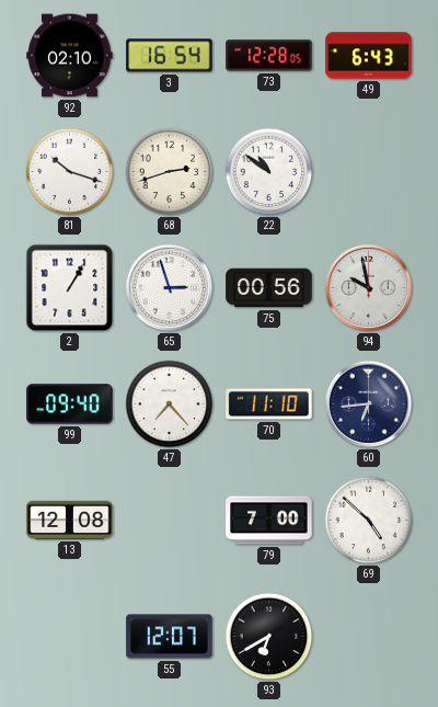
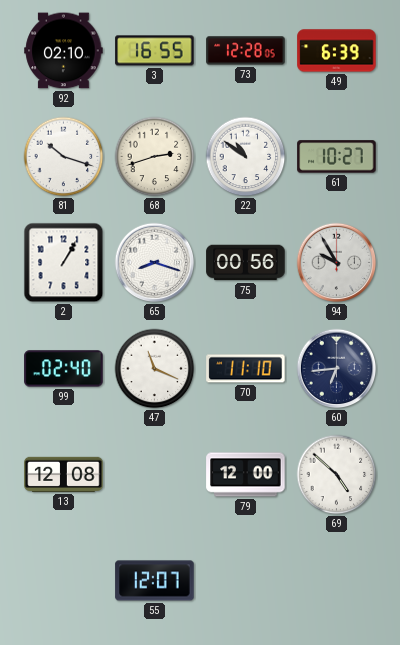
3: 16:54 -> 16:55 (155, 51)
49: 6:43 -> 6:39 (337, 51)
61: none -> 10:27 (337, 157)
65: 2:57 -> 8:18 (155, 263)
94: 9:58 -> 9:55 (337, 263)
99: 09:40 -> 02:40 (64, 369)
47: 7:23 -> 11:19 (155, 369)
79: 7:00 -> 12:00 (246, 475)
93: 6:40 -> none (269, 637)
